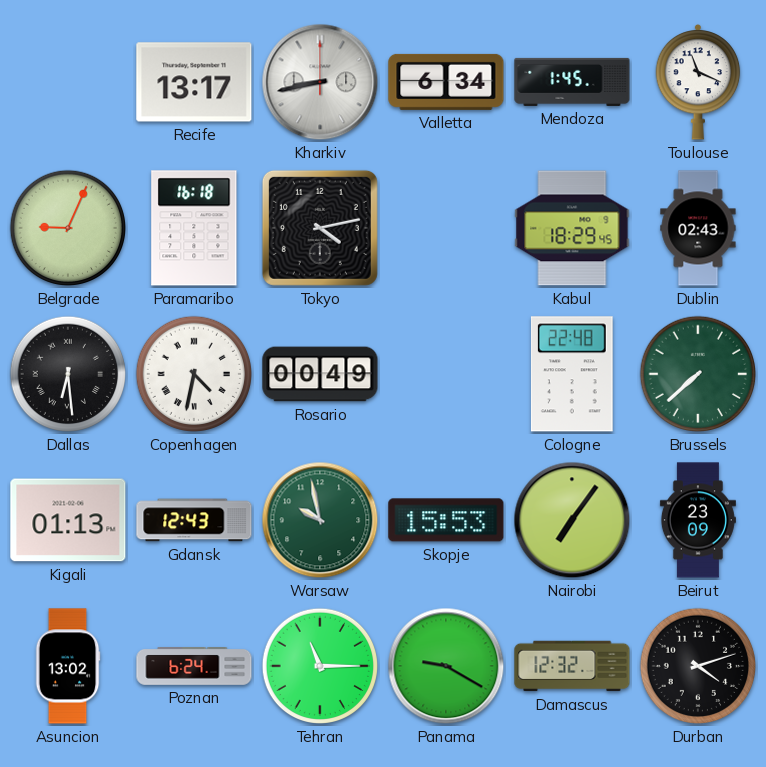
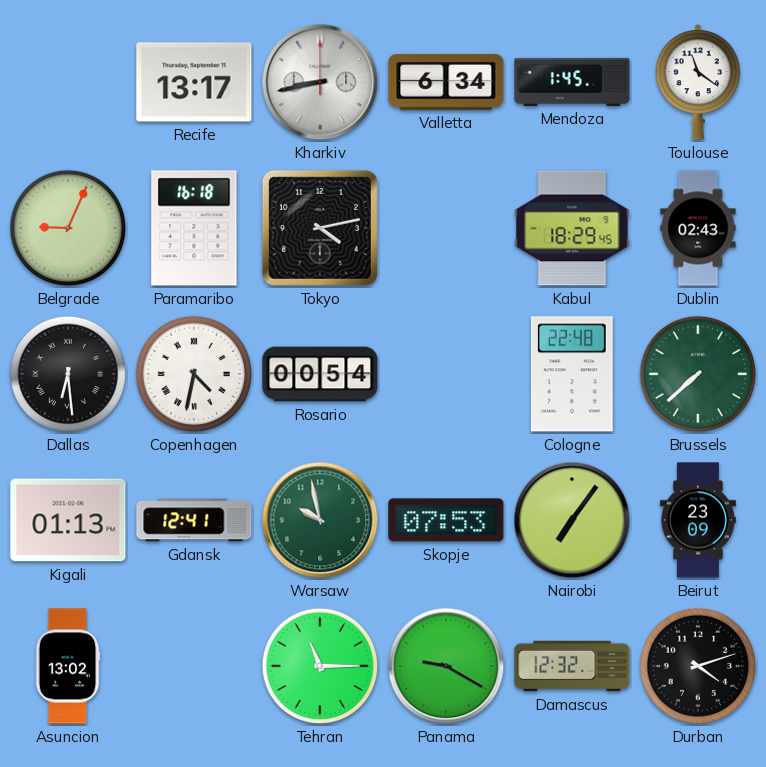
Toulouse: 11:19 -> 11:21 (698, 82)
Rosario: 00:49 -> 00:54 (320, 374)
Gdansk: 12:43 -> 12:41 (194, 520)
Skopje: 15:53 -> 07:53 (446, 520)
Poznan: 6:24 -> none (194, 667)
